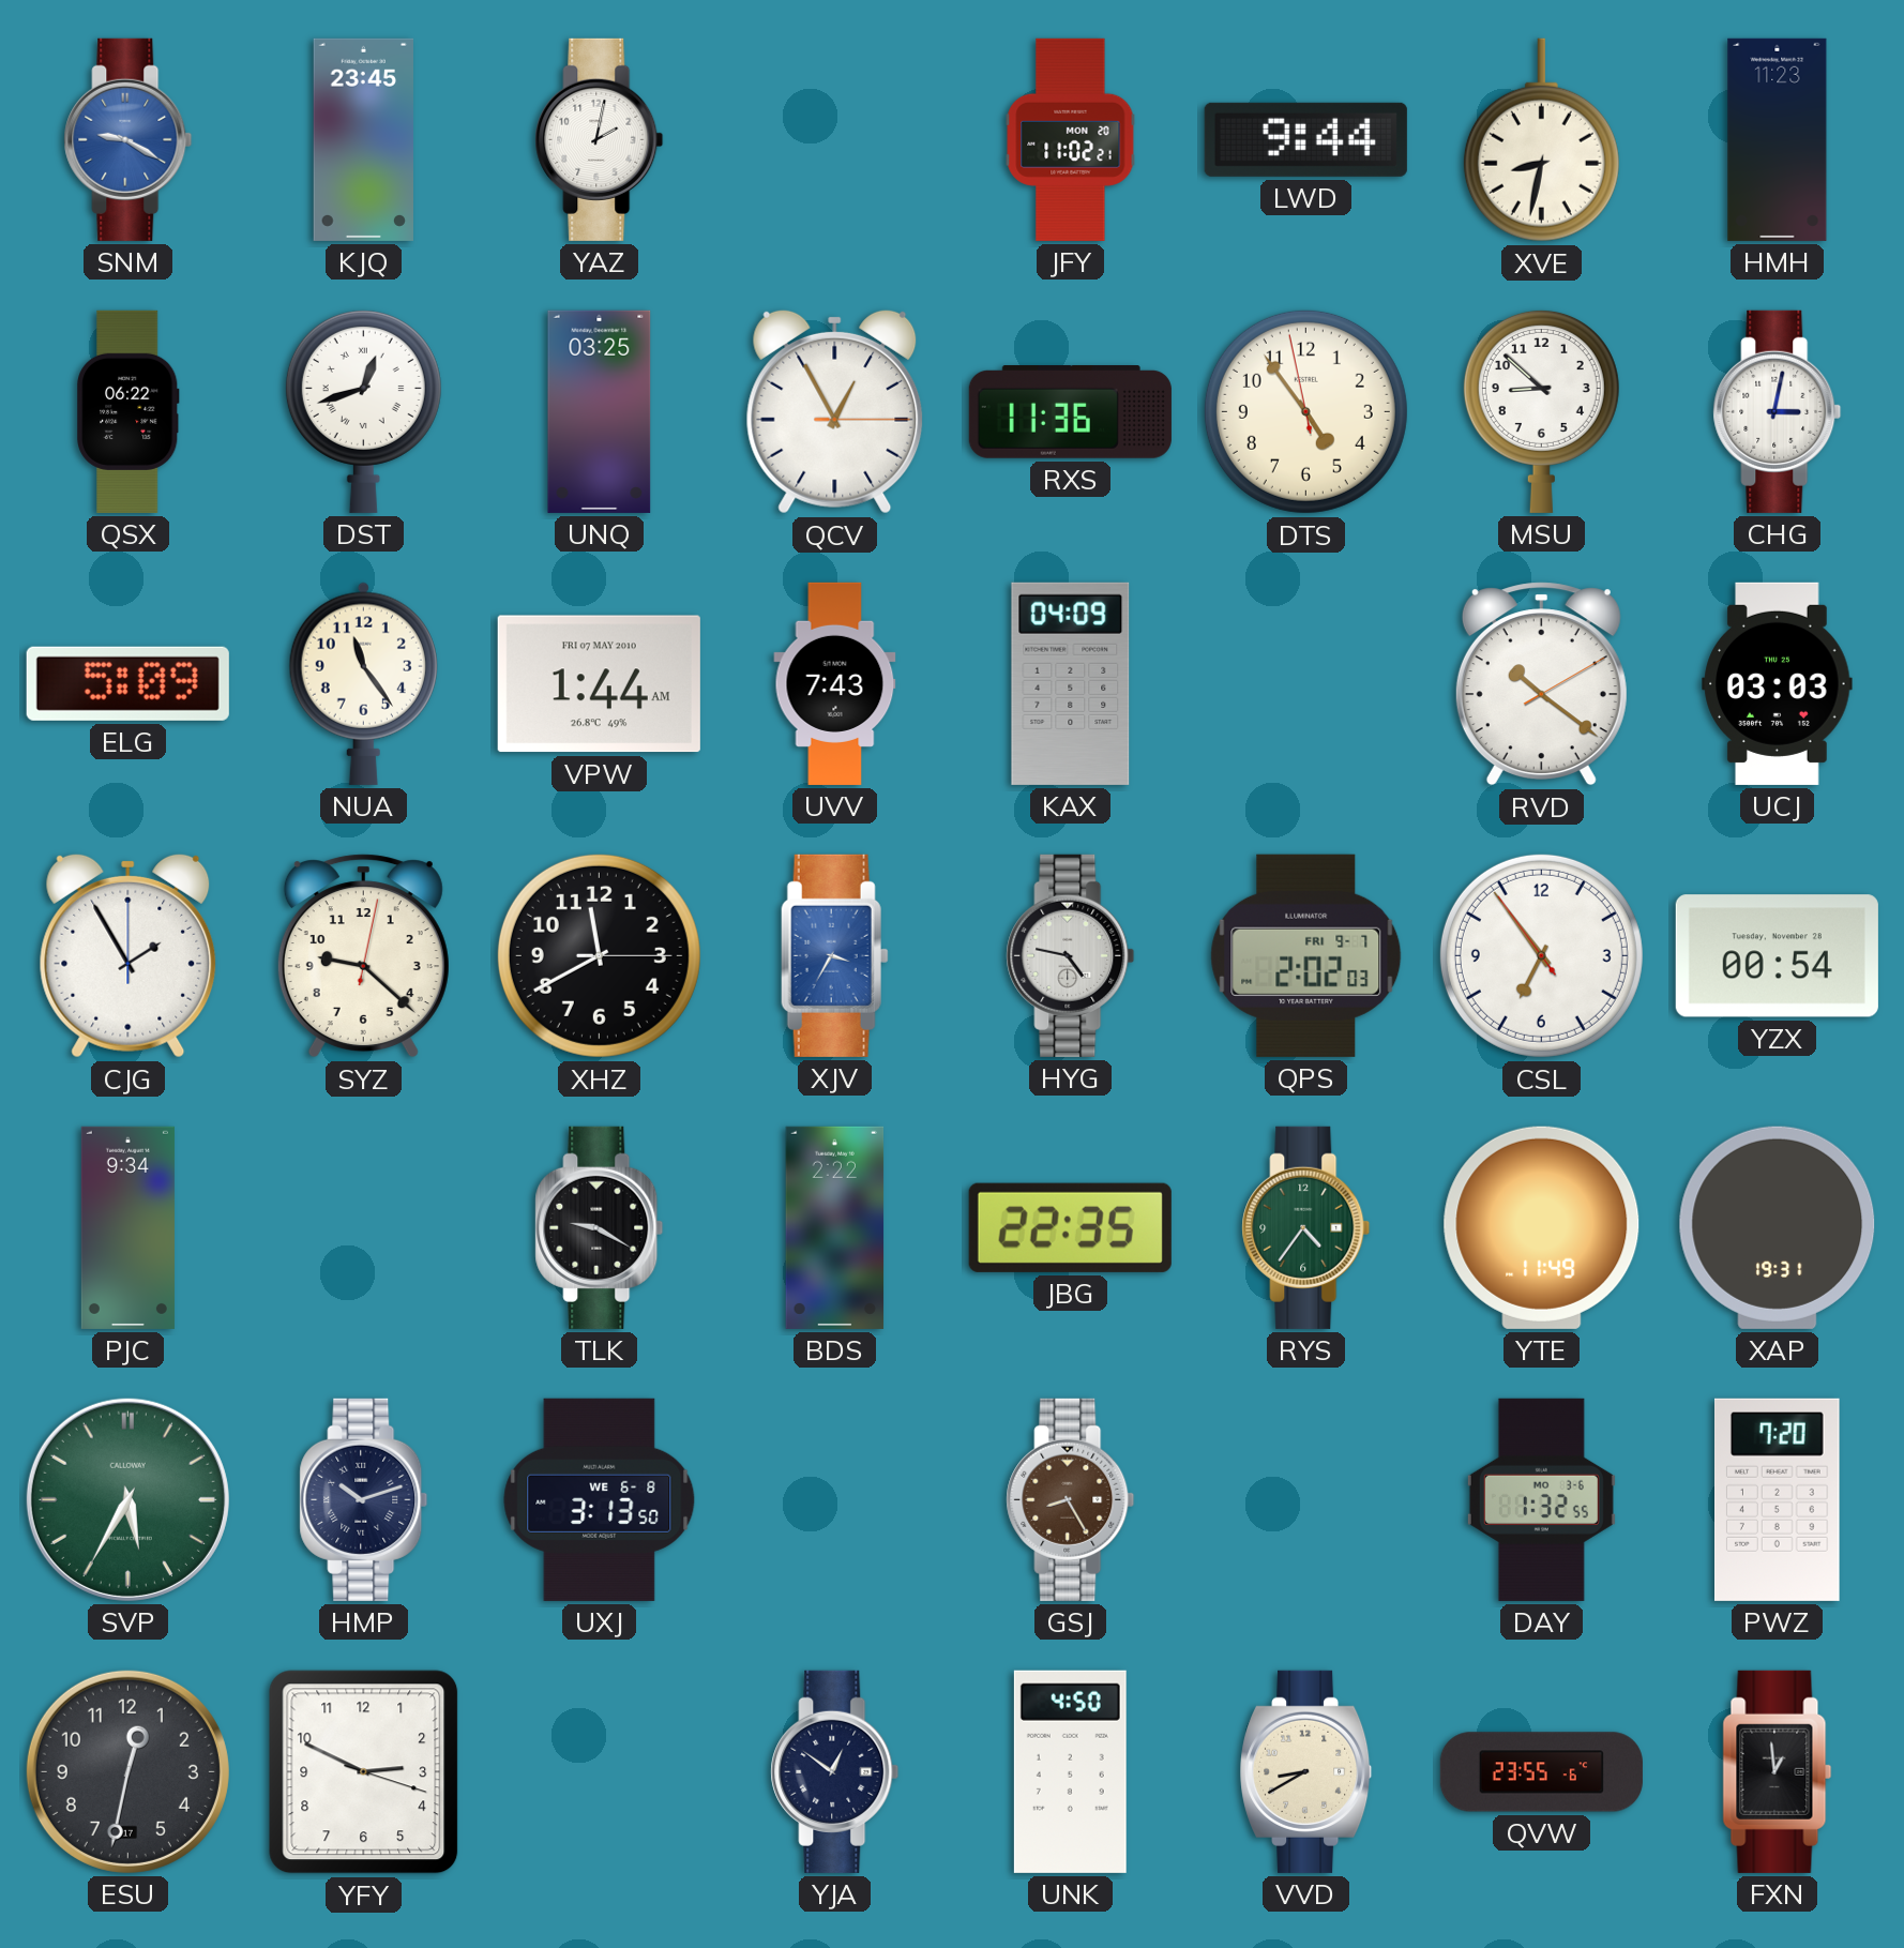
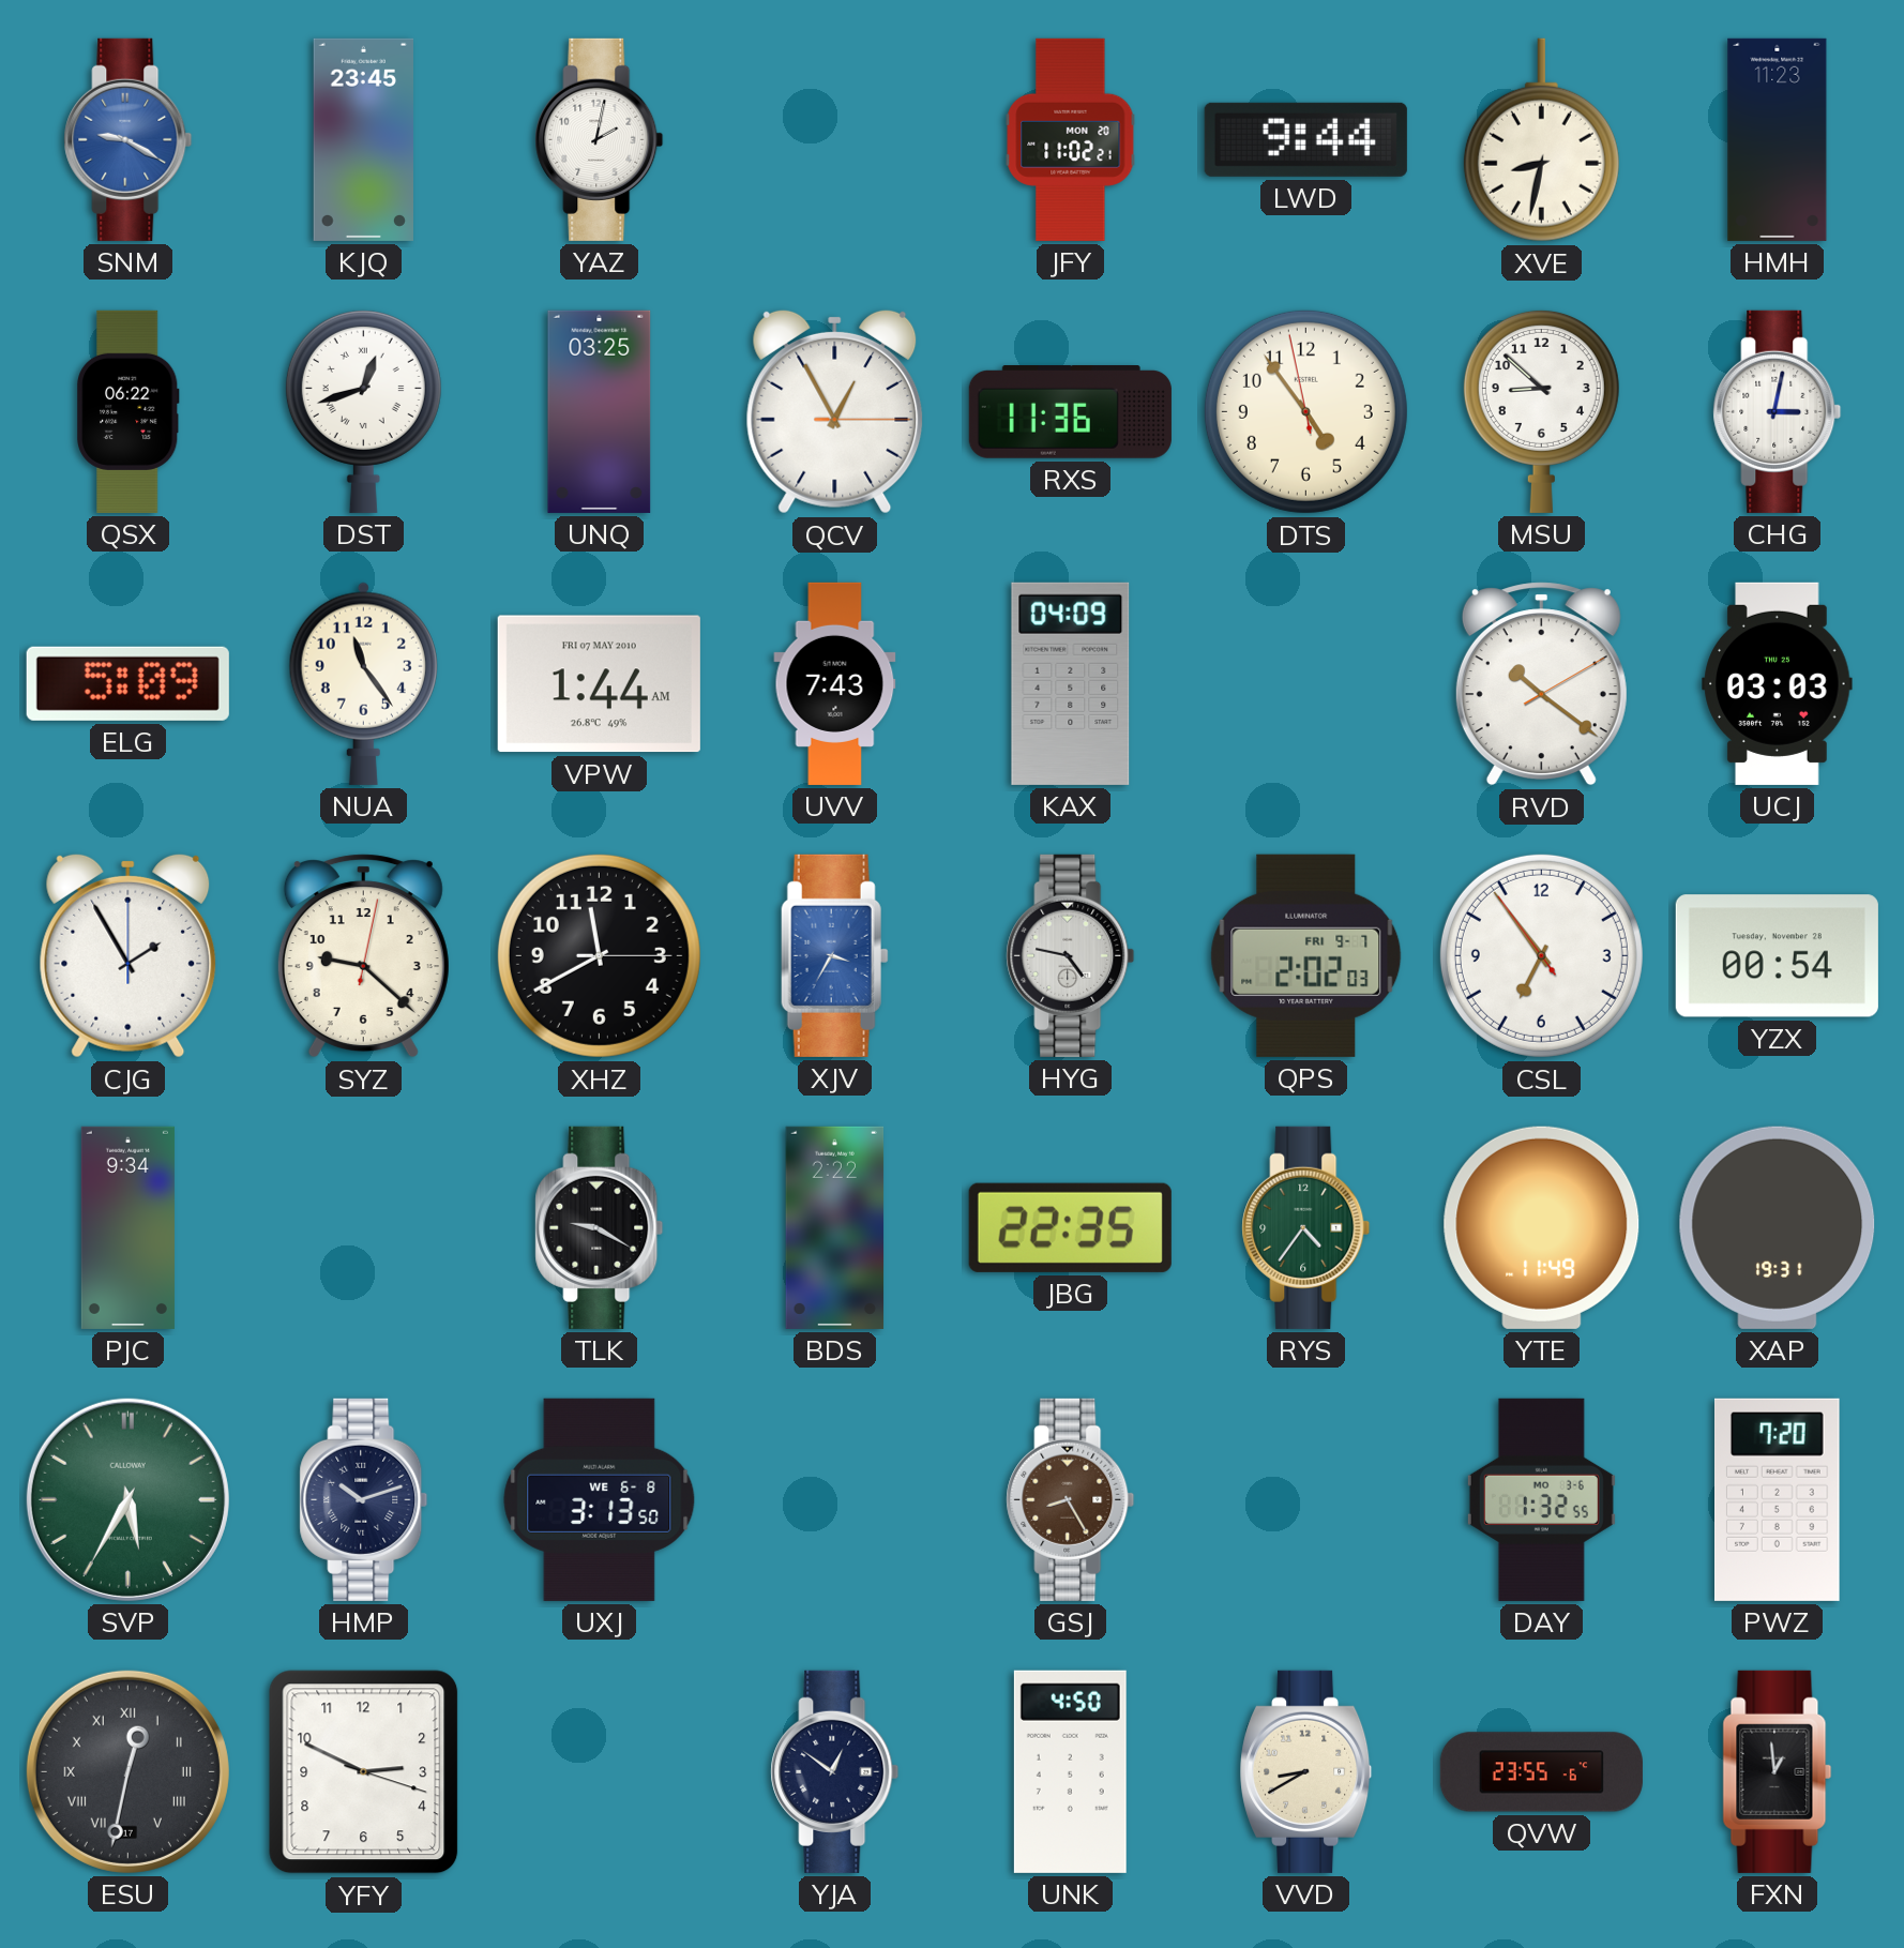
ESU numerals: Arabic -> Roman (127, 1771)
